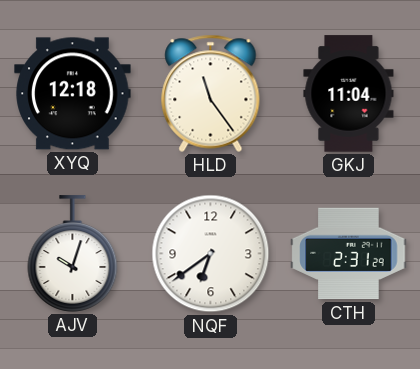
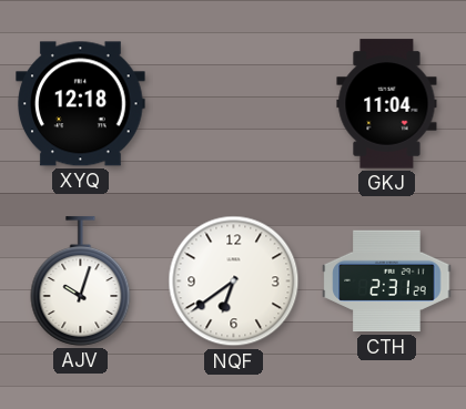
HLD: 11:24 -> none (211, 93)
